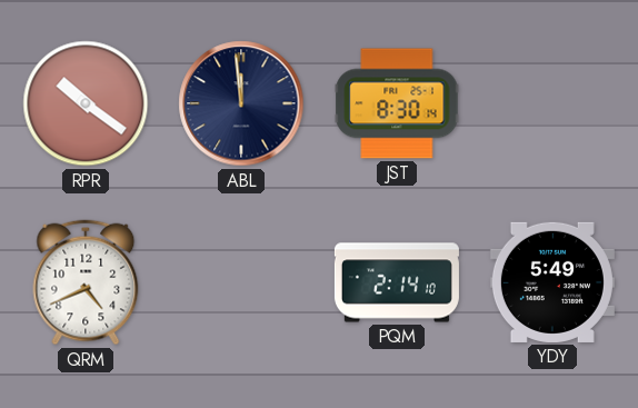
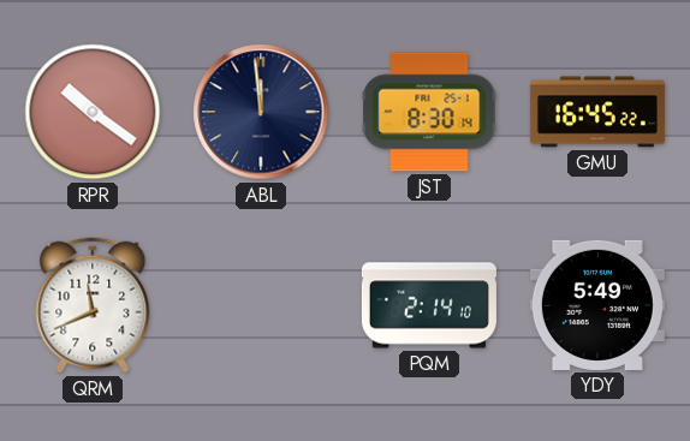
GMU: none -> 16:45 (597, 112)
QRM: 4:41 -> 11:41 (93, 305)
